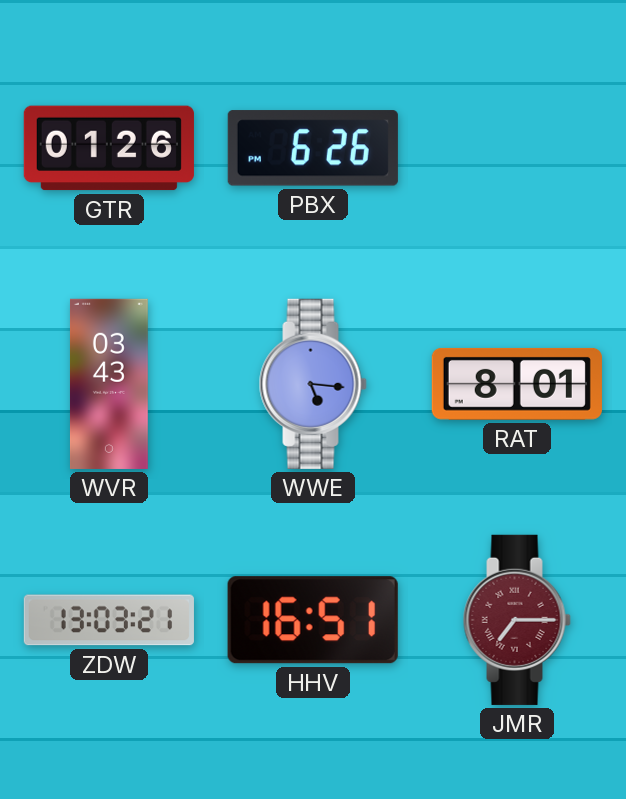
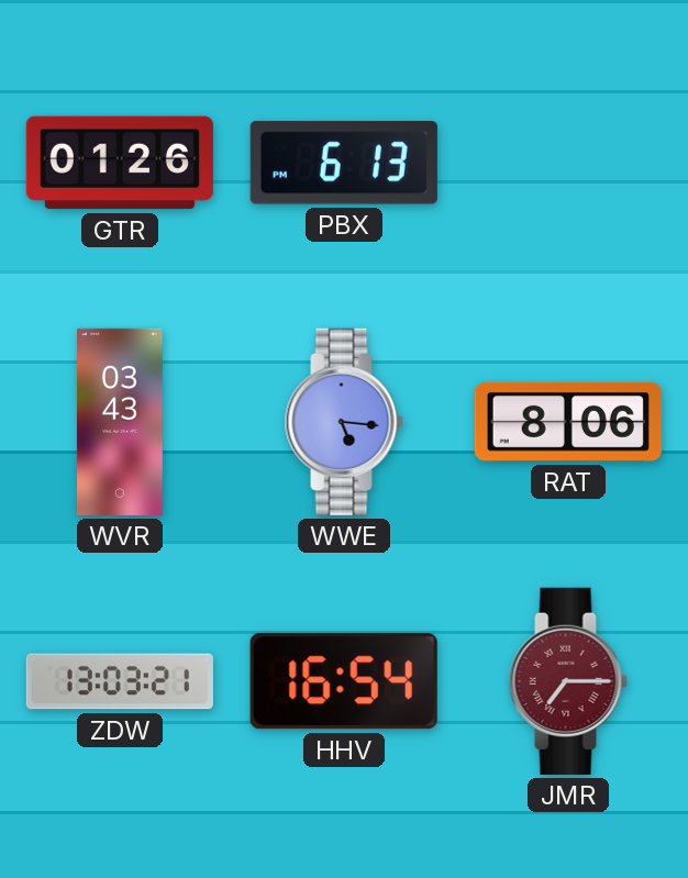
PBX: 6:26 -> 6:13 (344, 163)
RAT: 8:01 -> 8:06 (568, 422)
HHV: 16:51 -> 16:54 (344, 681)
